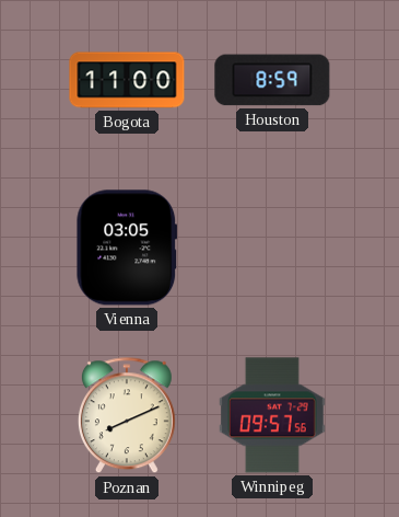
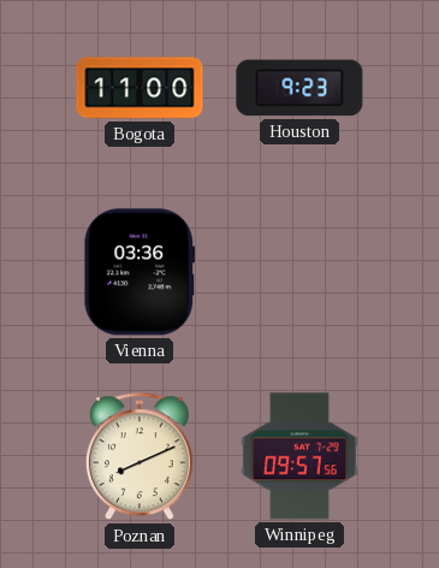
Houston: 8:59 -> 9:23 (299, 88)
Vienna: 03:05 -> 03:36 (140, 272)
